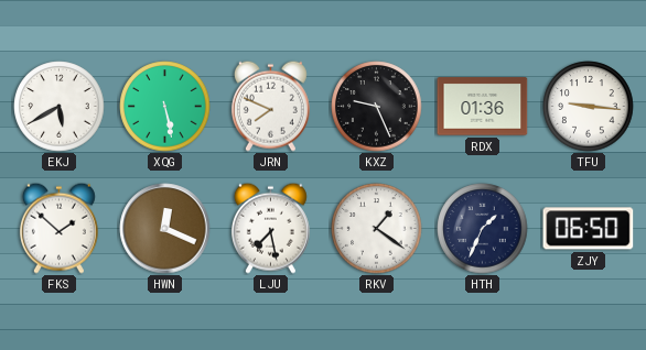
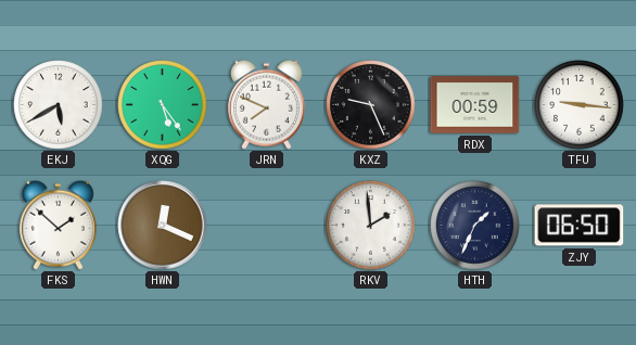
XQG: 5:28 -> 5:24 (163, 105)
RDX: 01:36 -> 00:59 (475, 105)
LJU: 7:28 -> none (270, 228)
RKV: 1:21 -> 1:59 (371, 226)
